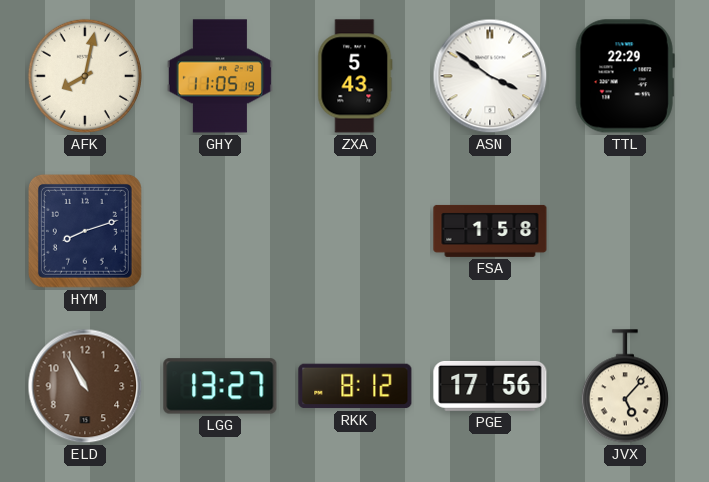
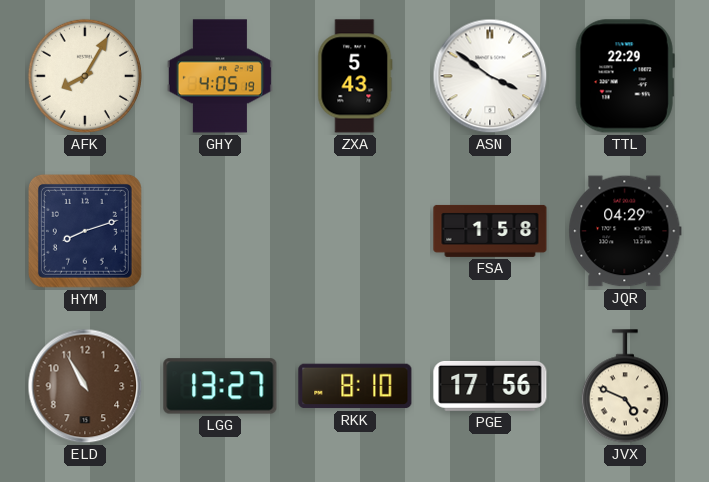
AFK: 8:02 -> 8:05 (85, 76)
GHY: 11:05 -> 4:05 (220, 76)
JQR: none -> 04:29 (625, 231)
RKK: 8:12 -> 8:10 (355, 386)
JVX: 5:07 -> 4:49 (625, 386)
